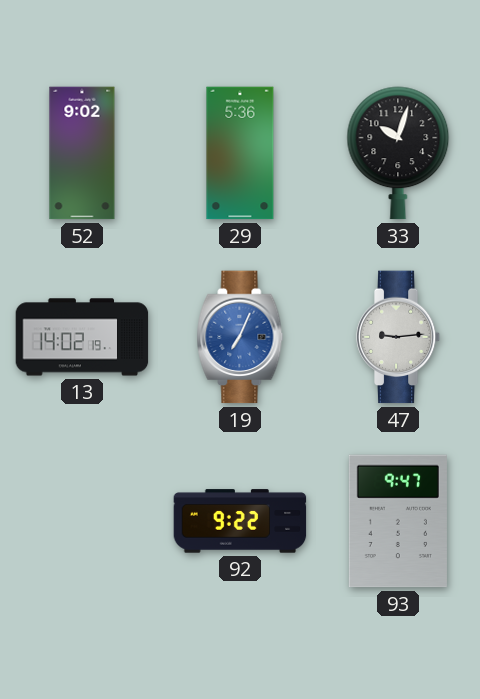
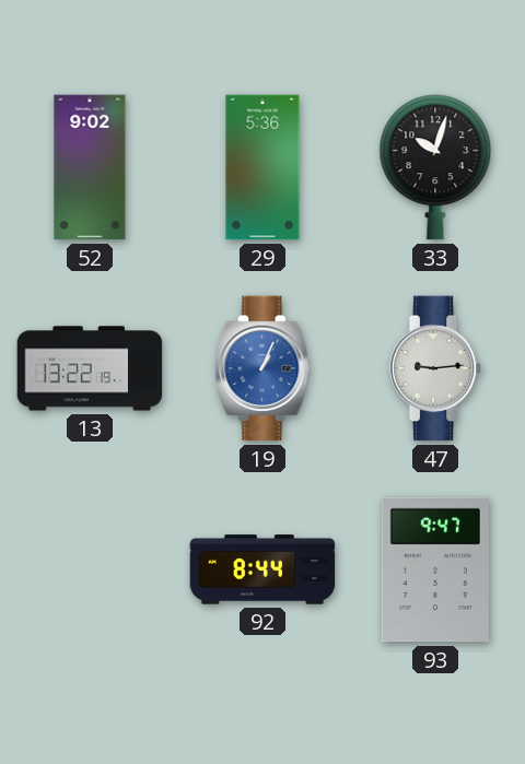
13: 14:02 -> 13:22 (90, 368)
19: 7:04 -> 1:04 (262, 368)
92: 9:22 -> 8:44 (262, 569)
